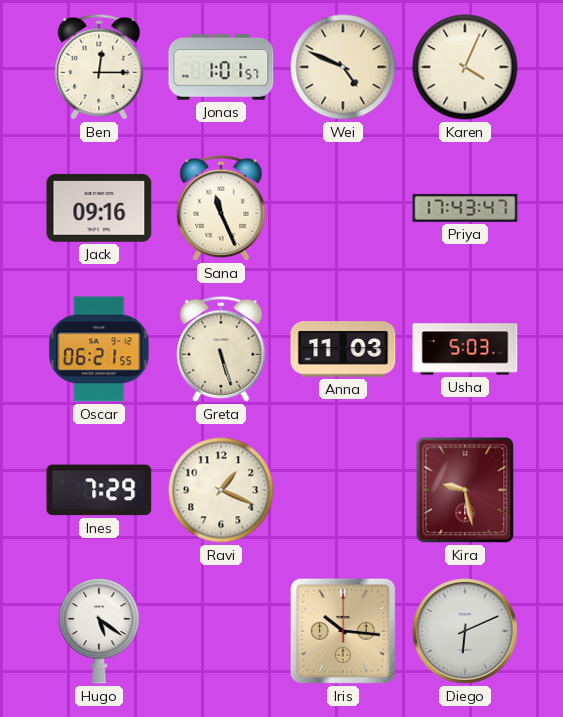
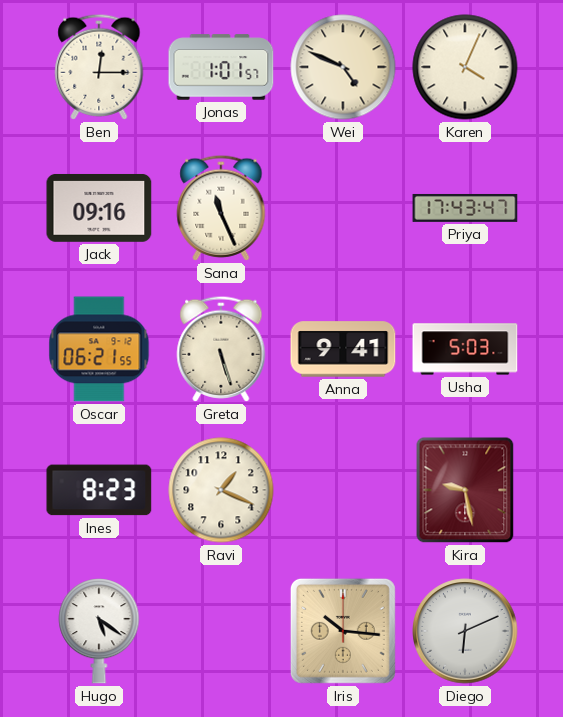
Anna: 11:03 -> 9:41 (343, 349)
Ines: 7:29 -> 8:23 (99, 490)
